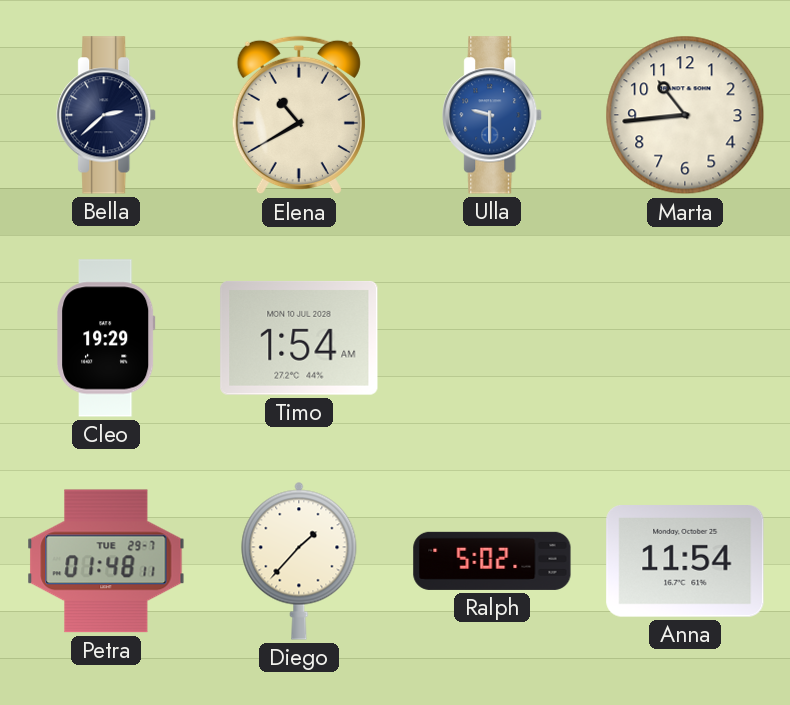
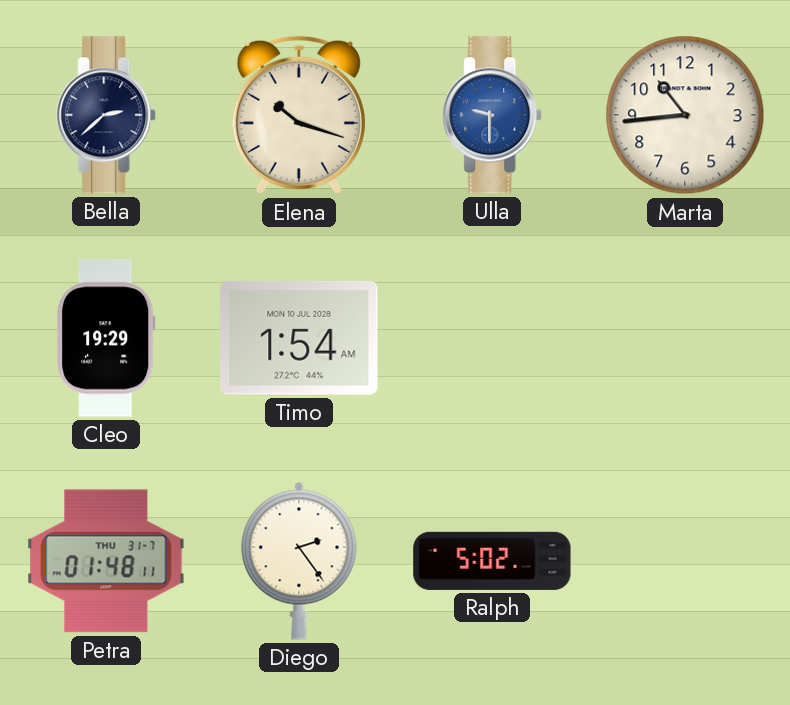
Elena: 10:40 -> 10:18 (299, 115)
Petra date: TUE 29-7 -> THU 31-7 (106, 561)
Diego: 1:37 -> 2:24 (299, 561)
Anna: 11:54 -> none (685, 562)
